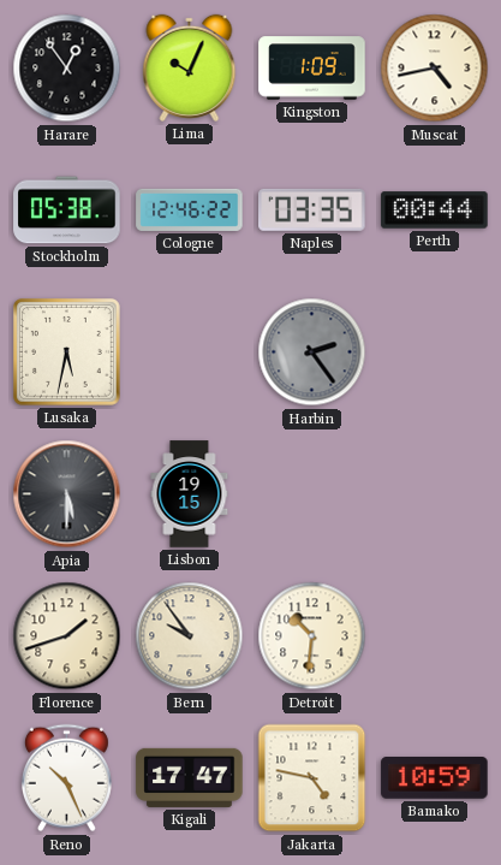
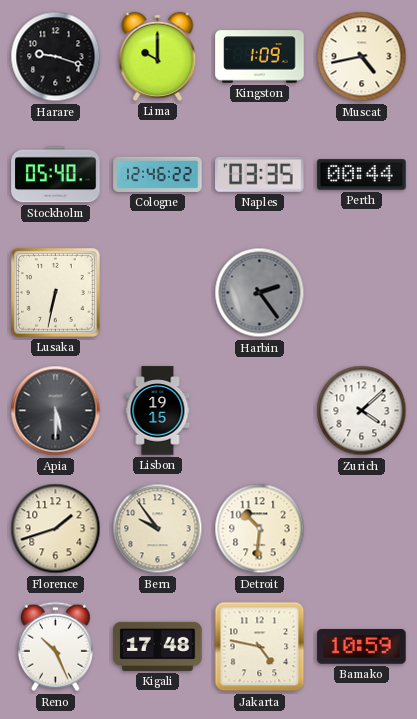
Harare: 12:54 -> 9:18 (56, 57)
Lima: 10:04 -> 10:00 (158, 56)
Stockholm: 05:38 -> 05:40 (56, 175)
Lusaka: 5:32 -> 6:32 (55, 292)
Zurich: none -> 4:08 (362, 411)
Kigali: 17:47 -> 17:48 (158, 646)
